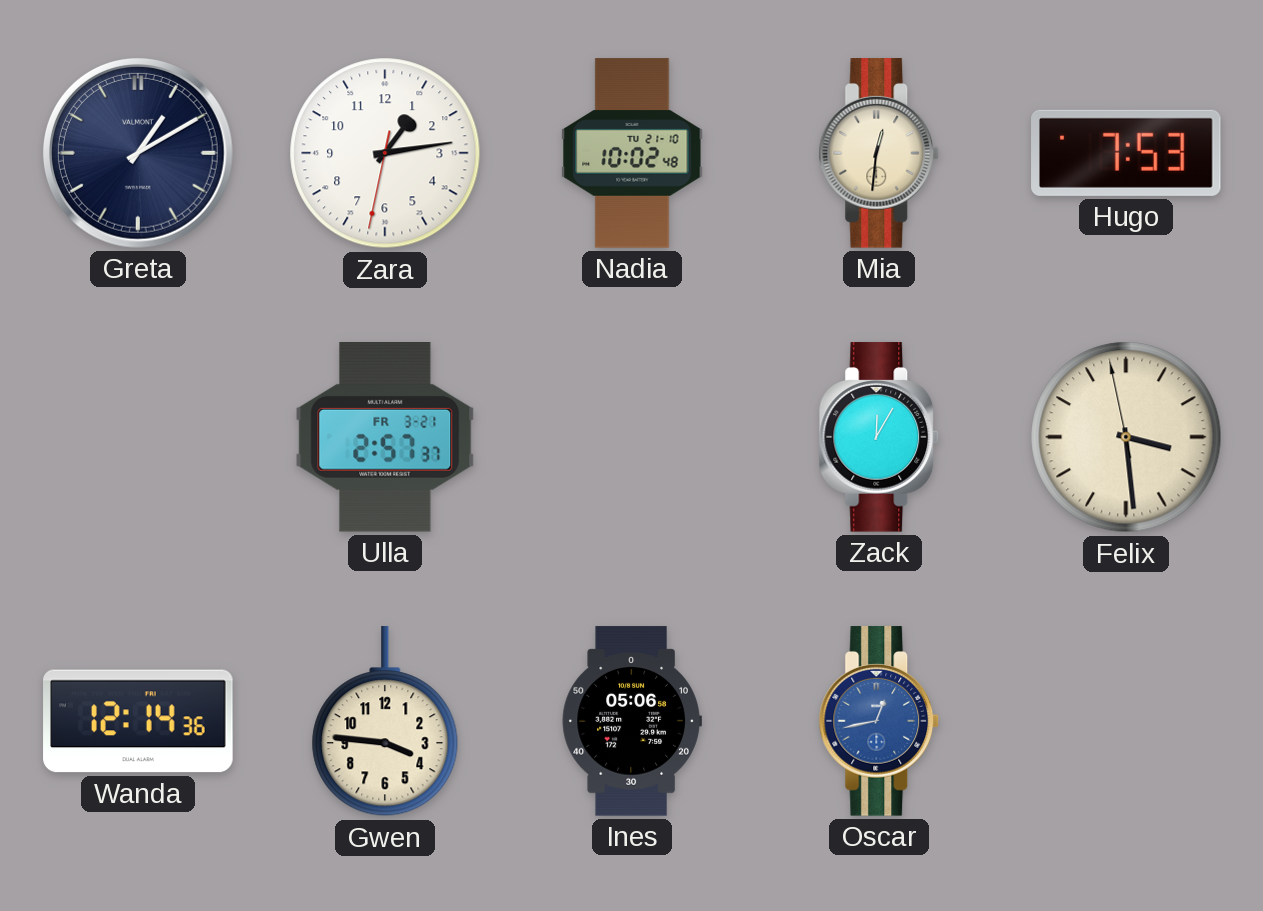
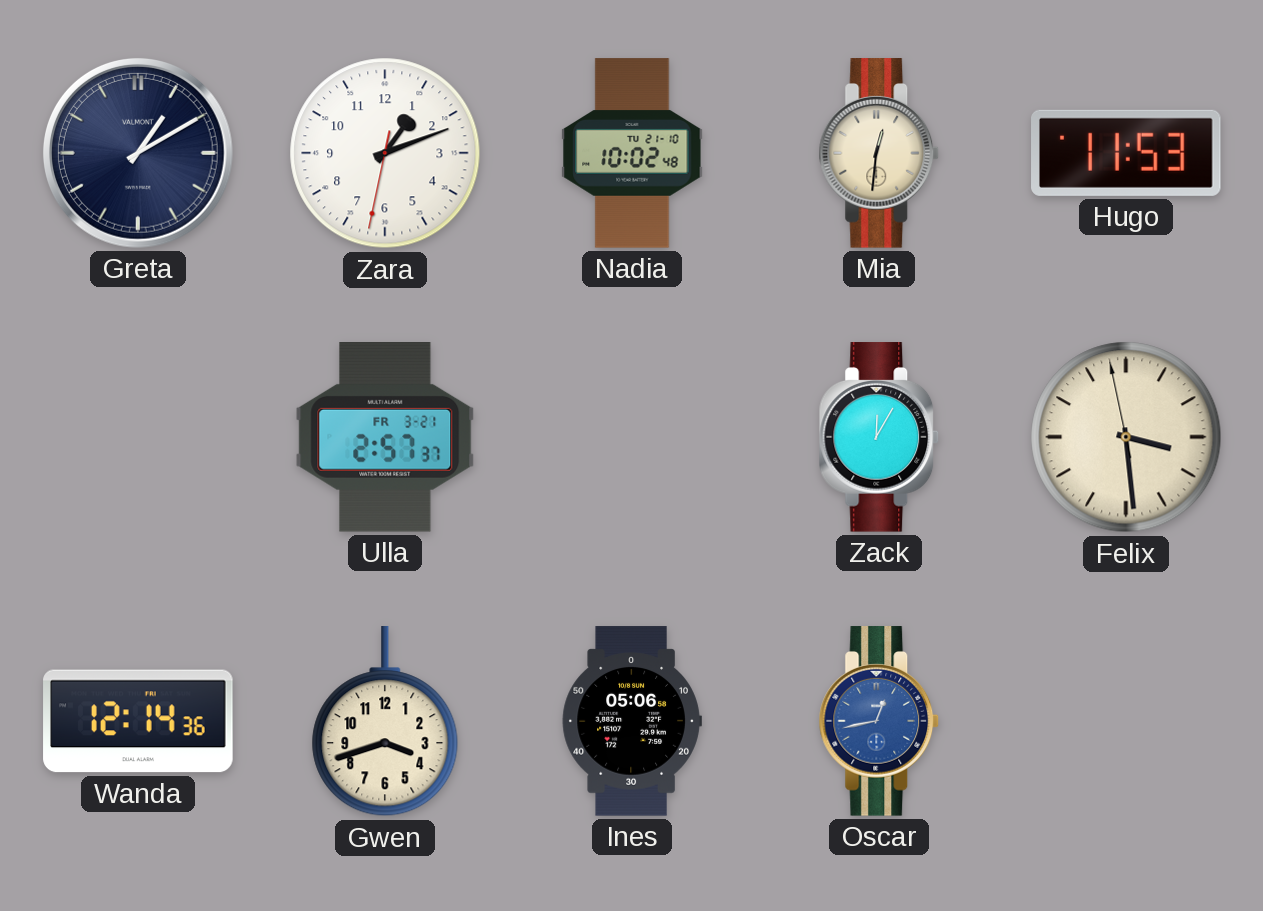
Zara: 1:13 -> 1:11 (385, 153)
Hugo: 7:53 -> 11:53 (1126, 153)
Gwen: 3:46 -> 3:42 (385, 722)
